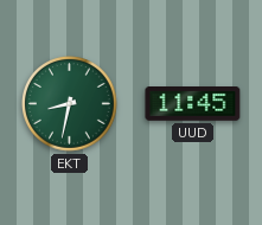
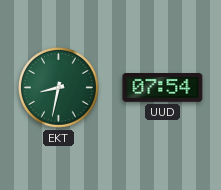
UUD: 11:45 -> 07:54 (163, 88)
